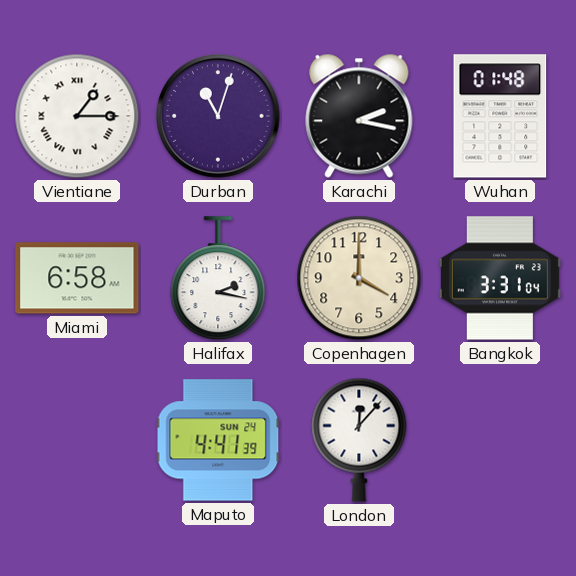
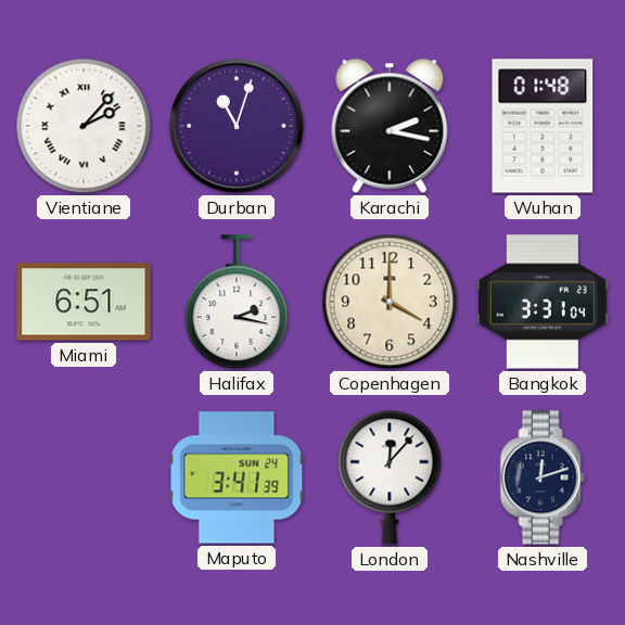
Vientiane: 1:15 -> 2:07 (84, 126)
Miami: 6:58 -> 6:51 (84, 302)
Maputo: 4:41 -> 3:41 (237, 477)
Nashville: none -> 12:12 (543, 477)
